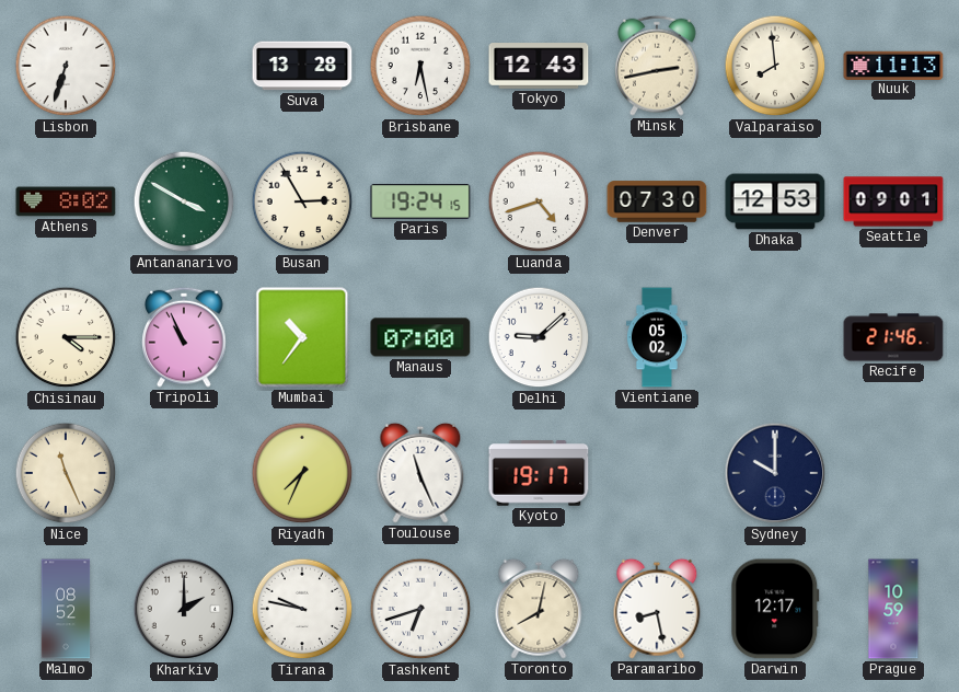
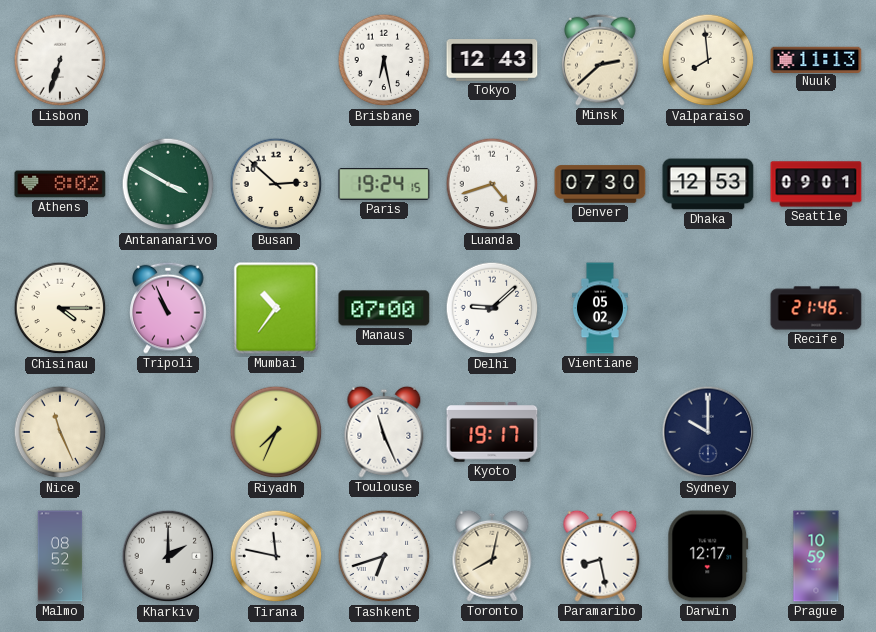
Suva: 13:28 -> none (302, 66)
Minsk: 2:43 -> 2:38 (600, 60)
Busan: 2:55 -> 2:52 (276, 184)
Tirana: 9:47 -> 11:47 (276, 556)
